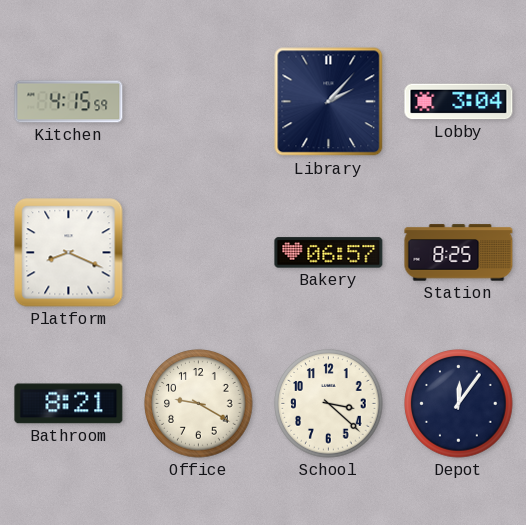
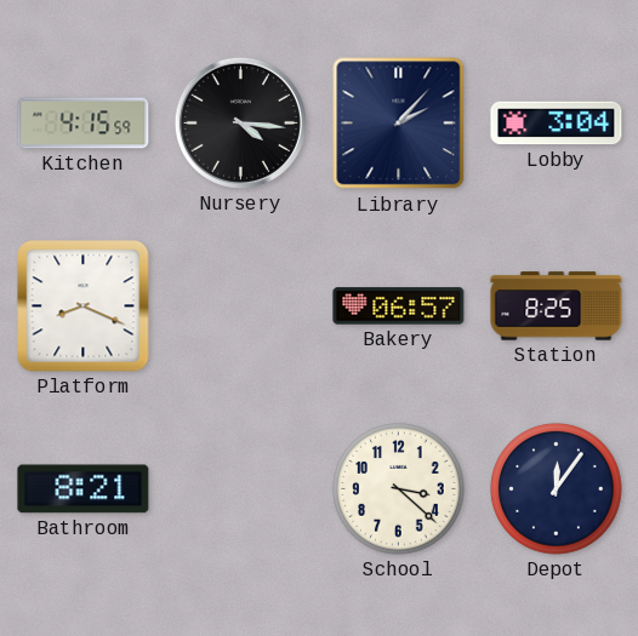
Nursery: none -> 4:16 (240, 122)
Office: 9:20 -> none (199, 404)
